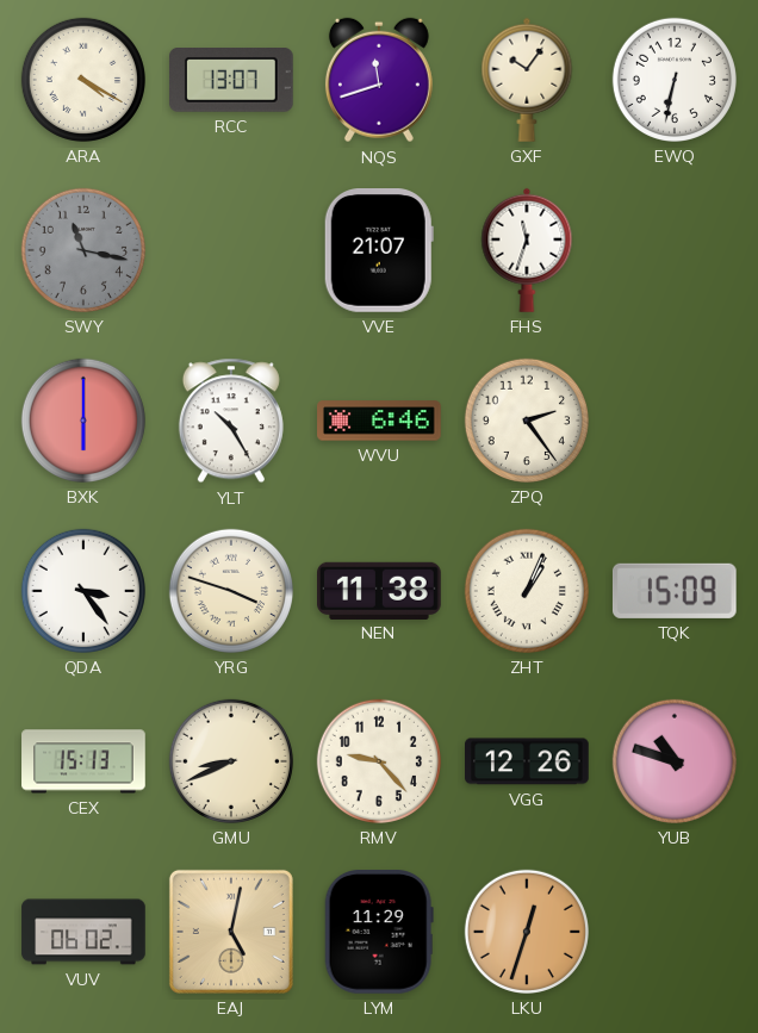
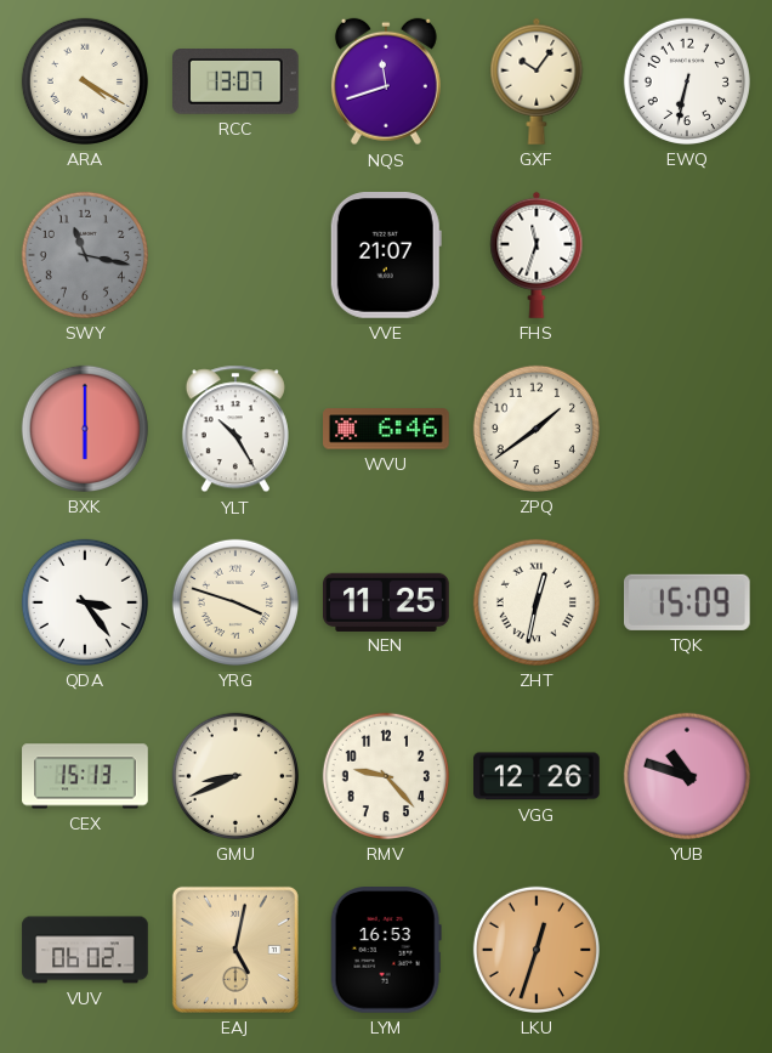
ZPQ: 2:24 -> 1:39 (537, 429)
NEN: 11:38 -> 11:25 (386, 601)
ZHT: 1:04 -> 12:32 (537, 602)
LYM: 11:29 -> 16:53 (386, 951)
